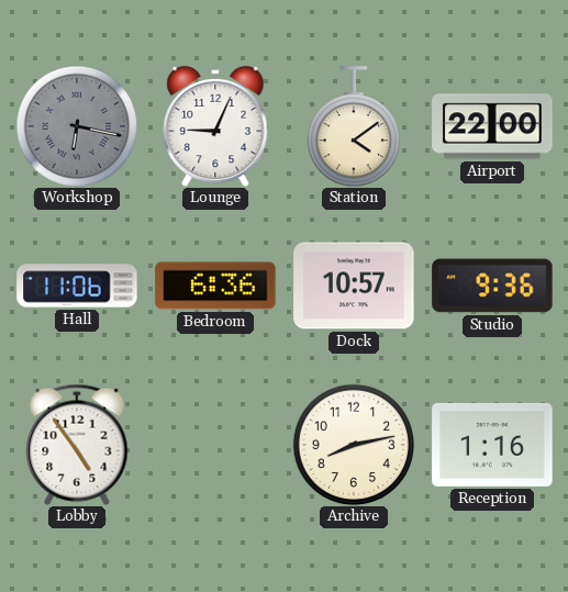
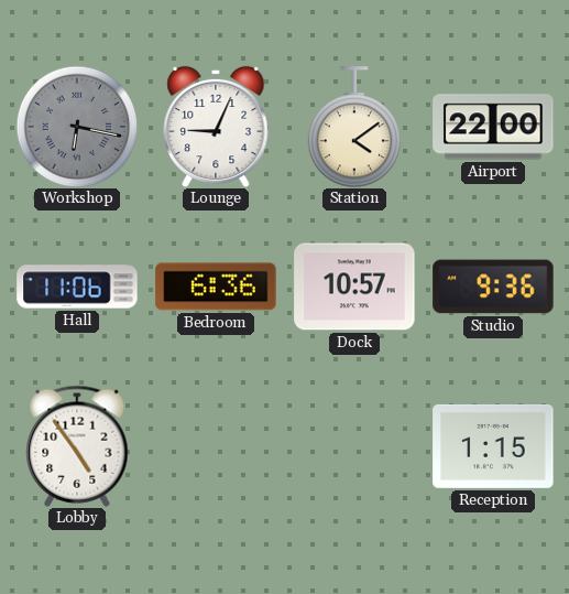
Archive: 8:13 -> none (354, 445)
Reception: 1:16 -> 1:15 (493, 446)
